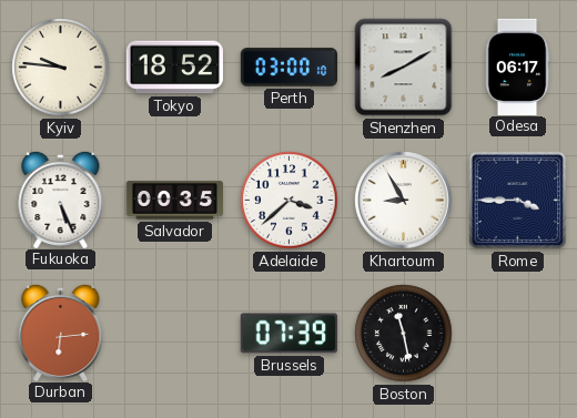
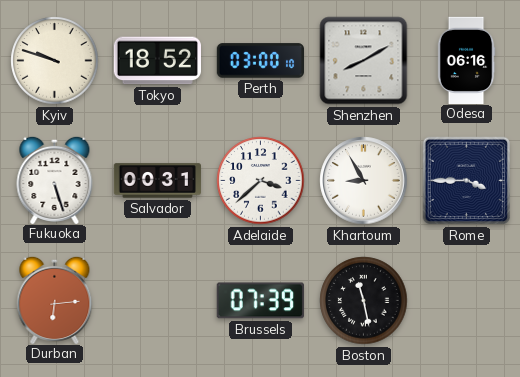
Kyiv: 9:46 -> 9:48 (55, 61)
Odesa: 06:17 -> 06:16 (466, 60)
Fukuoka: 5:26 -> 5:27 (55, 179)
Salvador: 00:35 -> 00:31 (157, 181)
